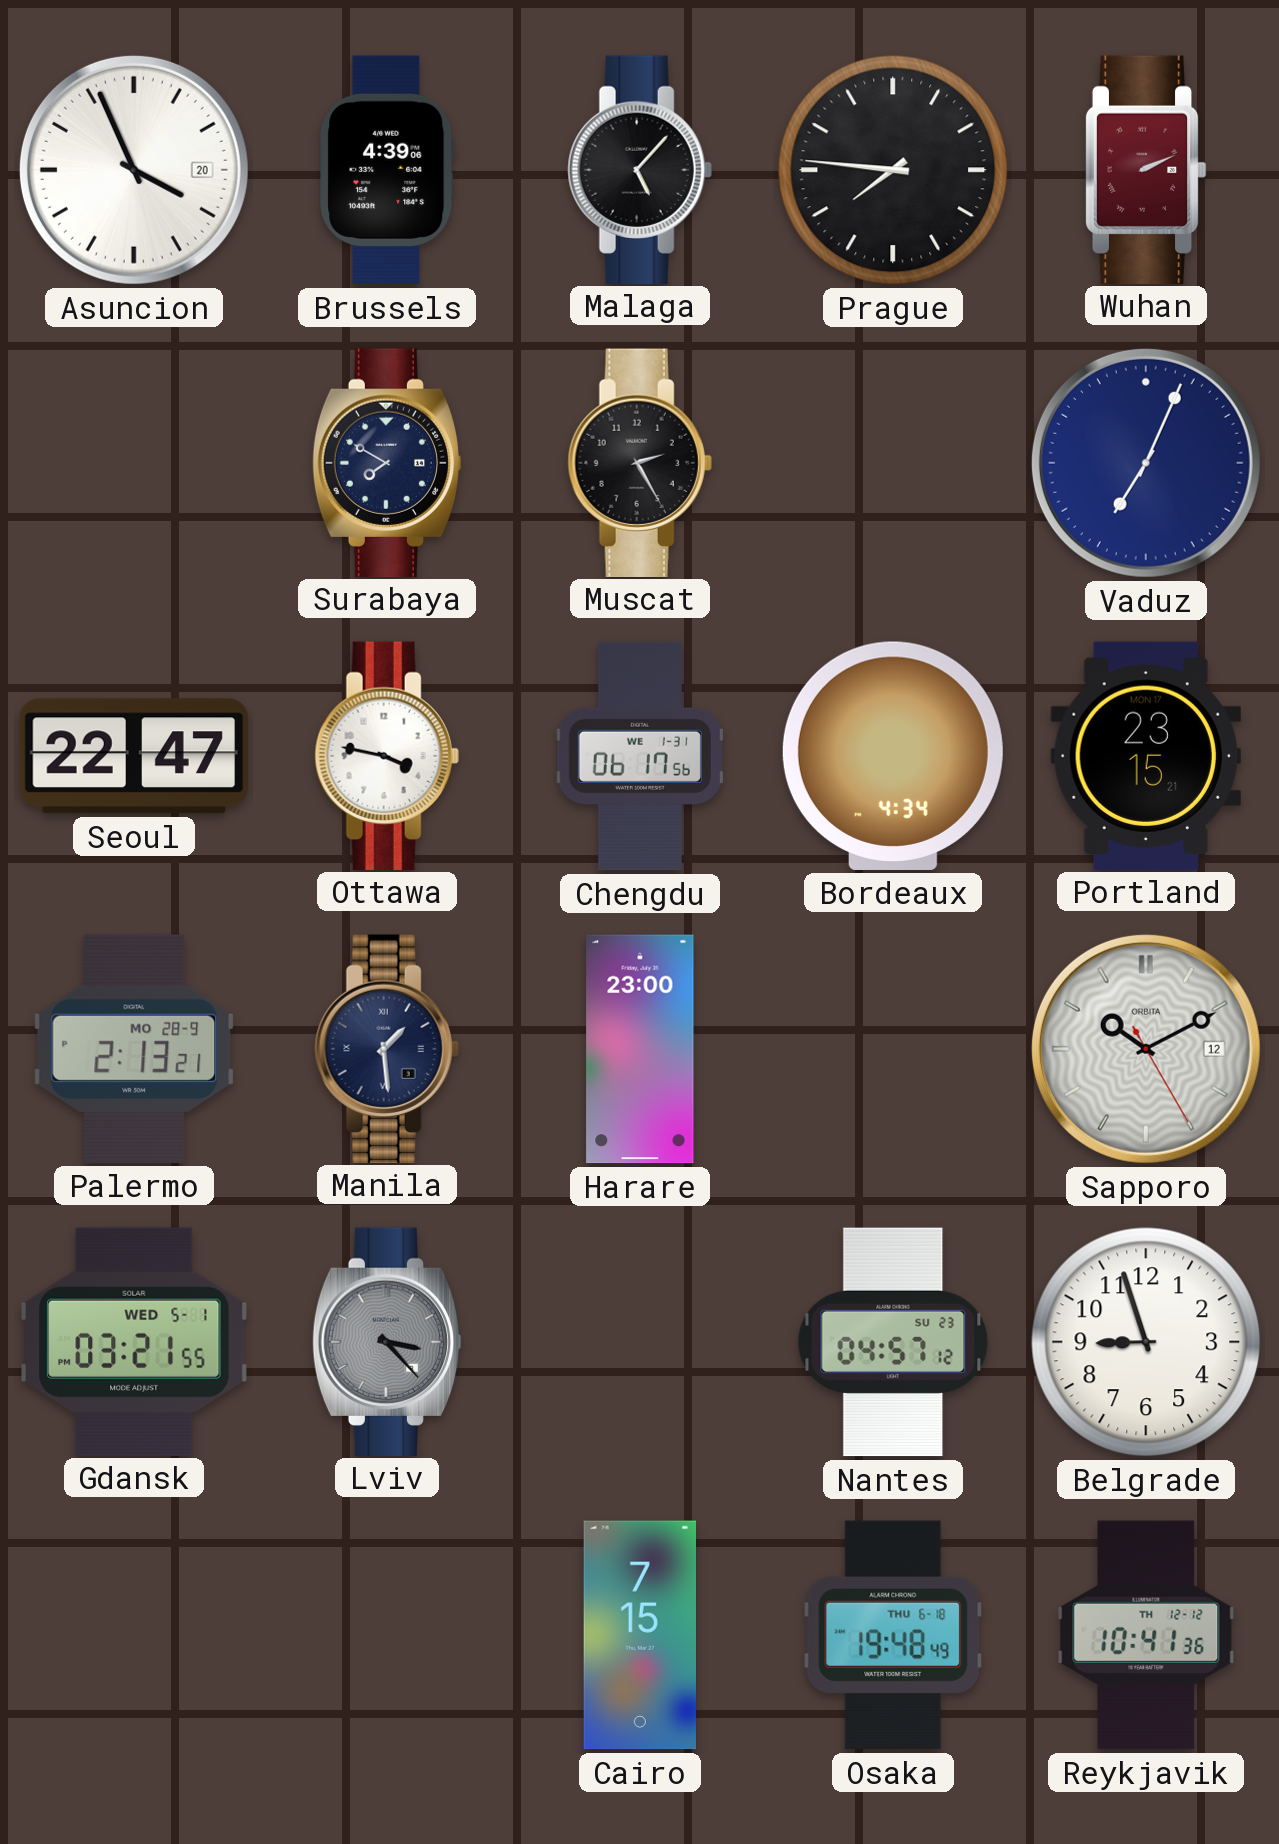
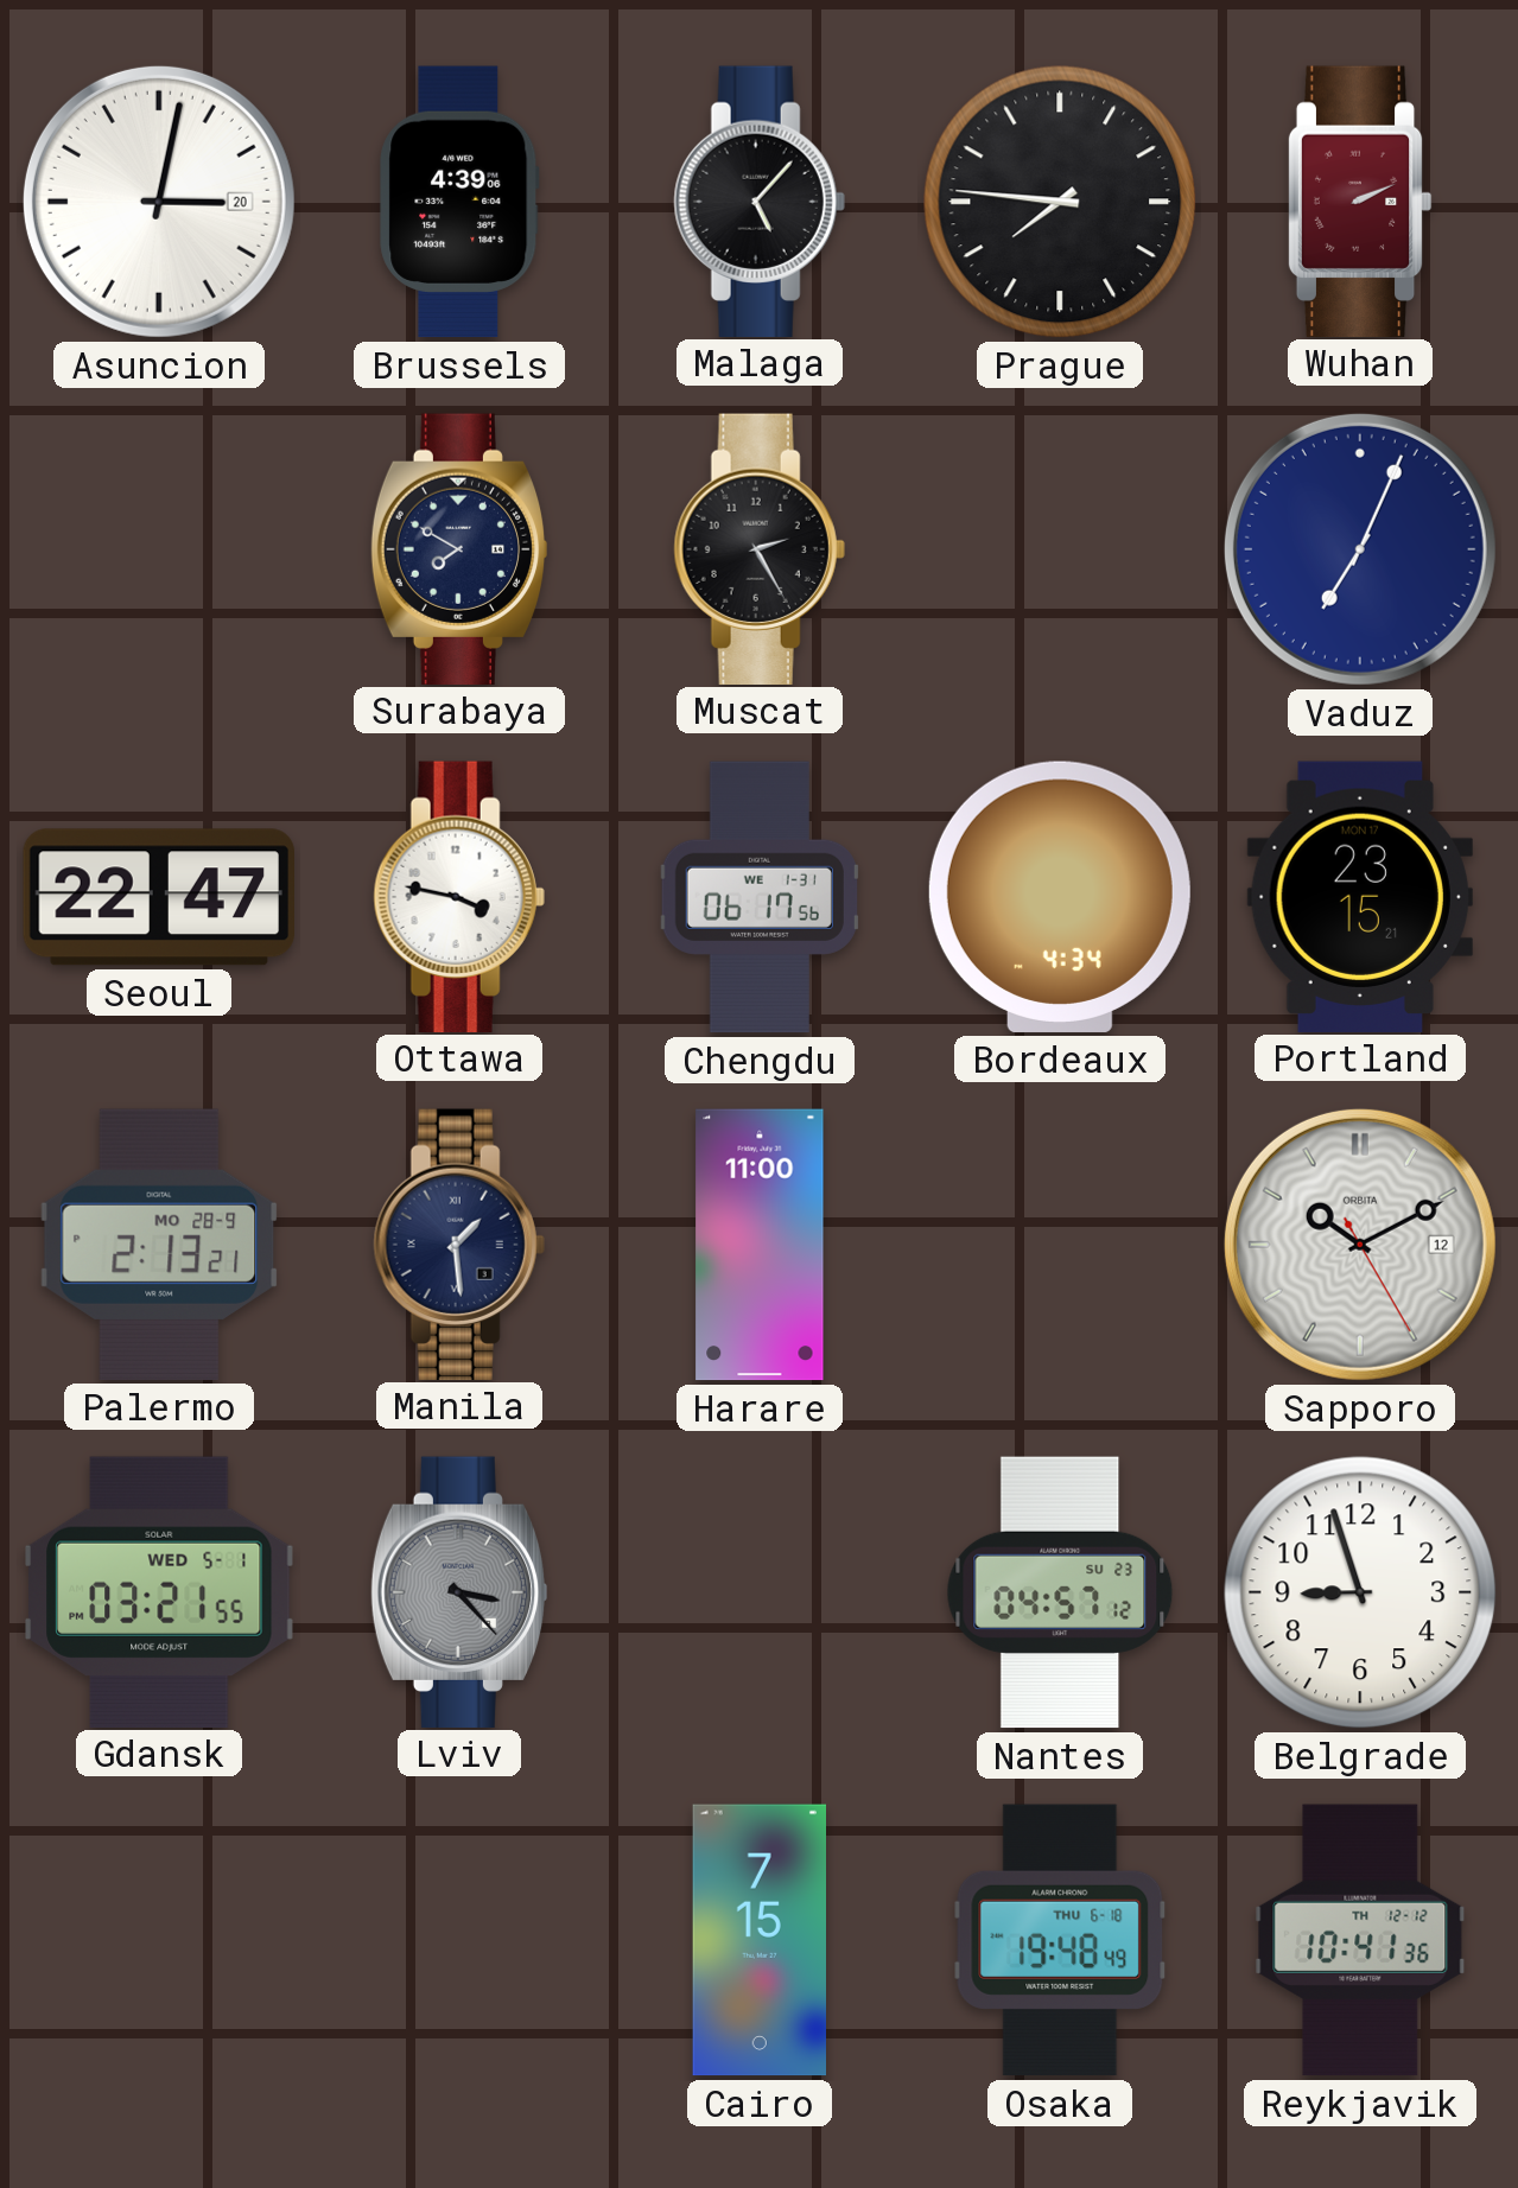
Asuncion: 3:56 -> 3:02 (159, 202)
Harare: 23:00 -> 11:00 (760, 1245)
